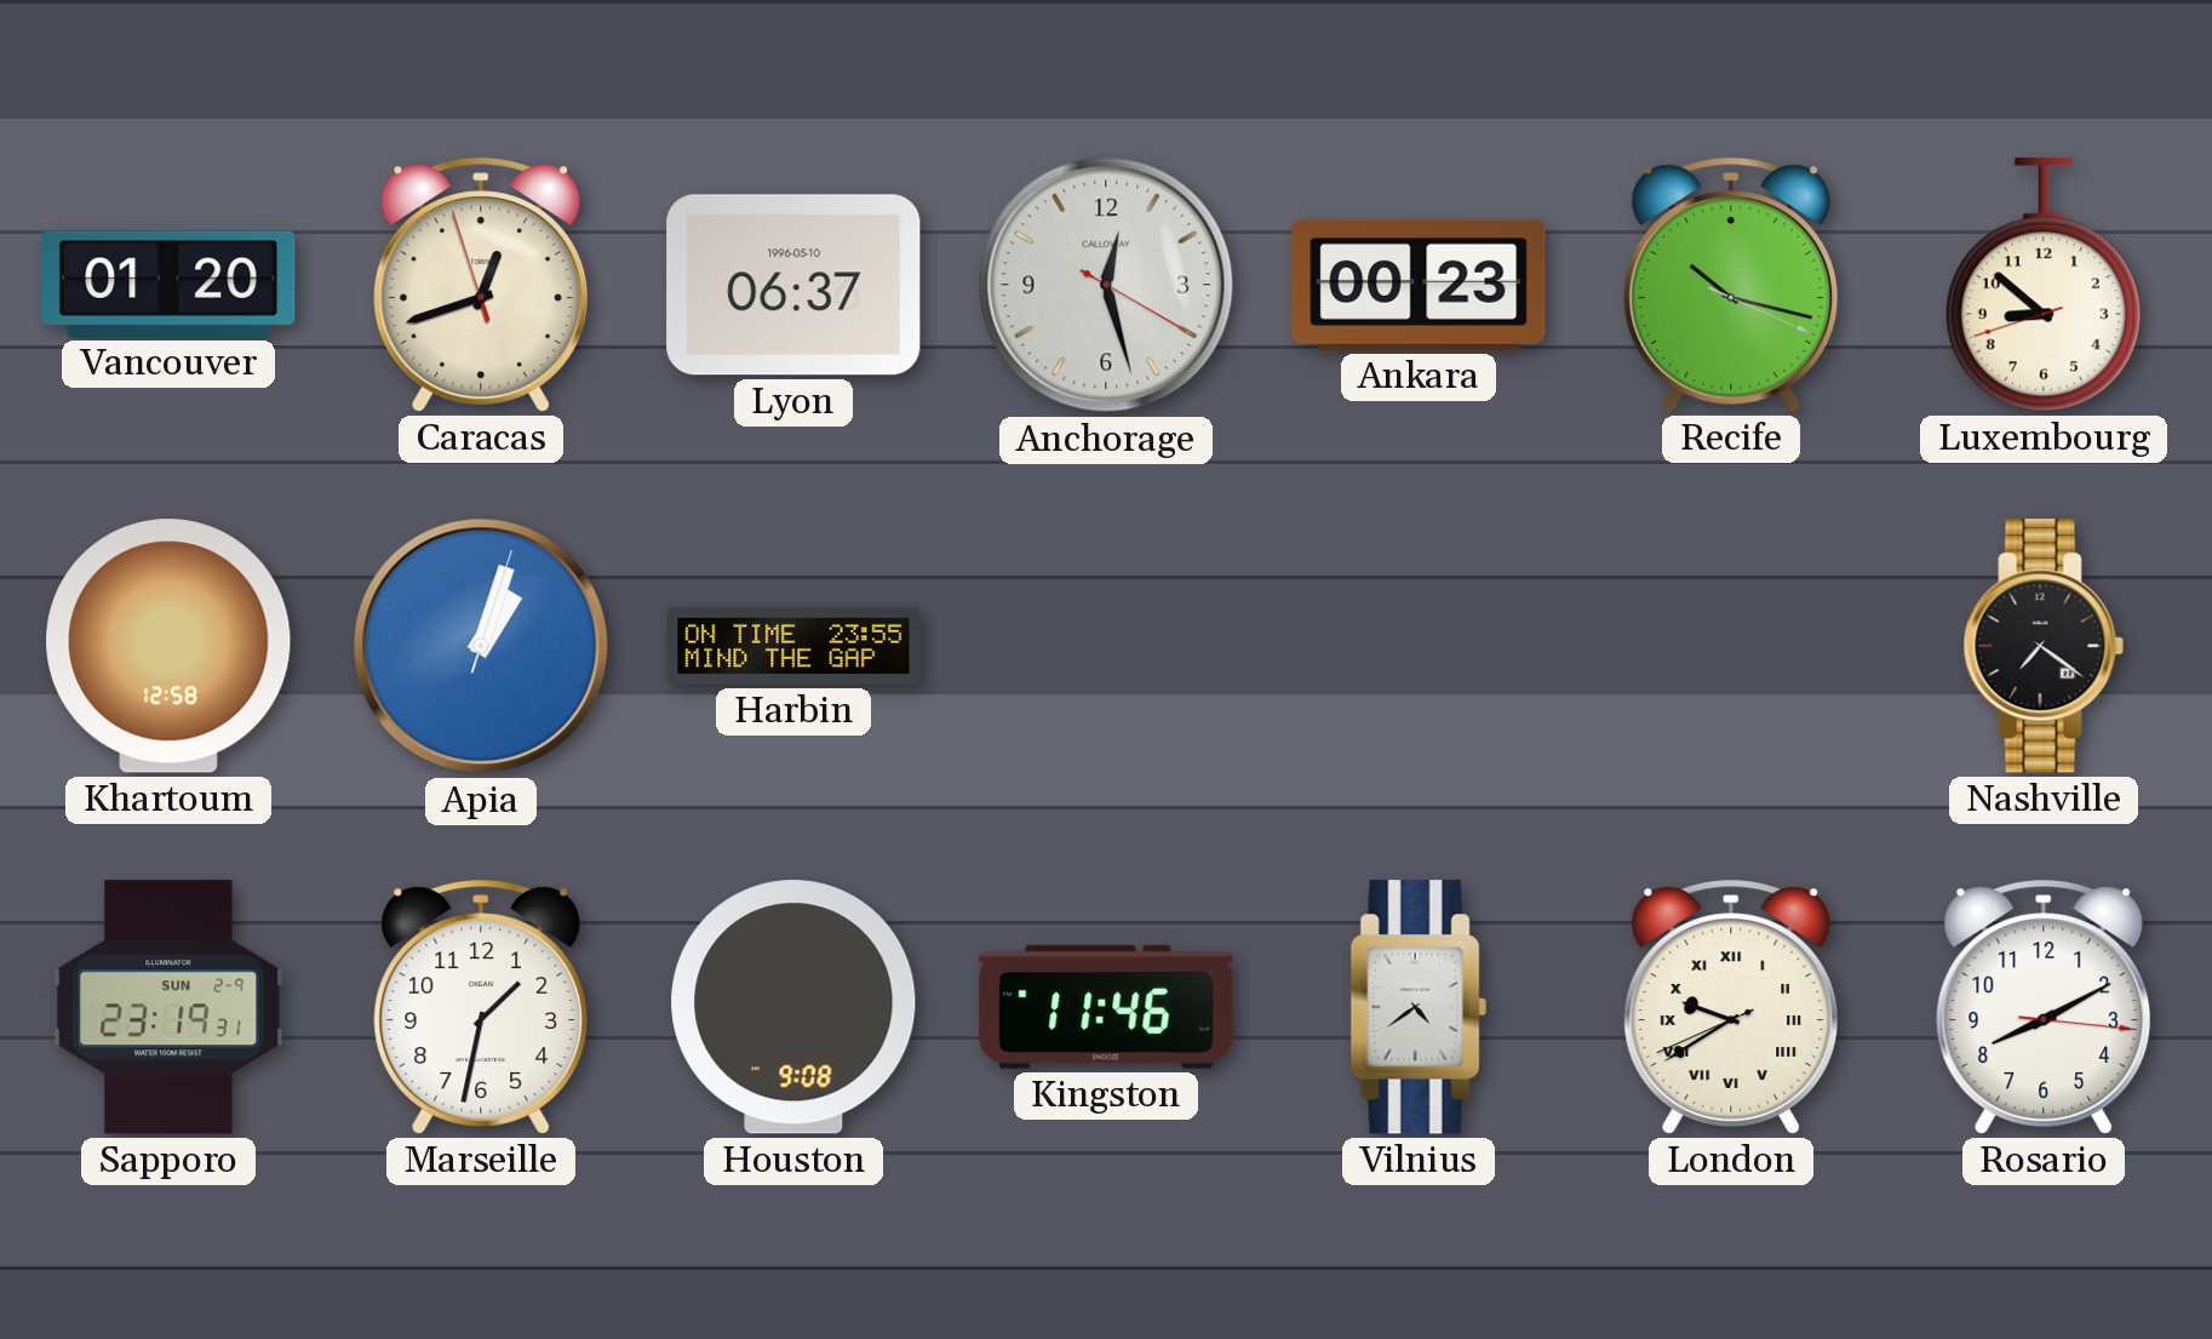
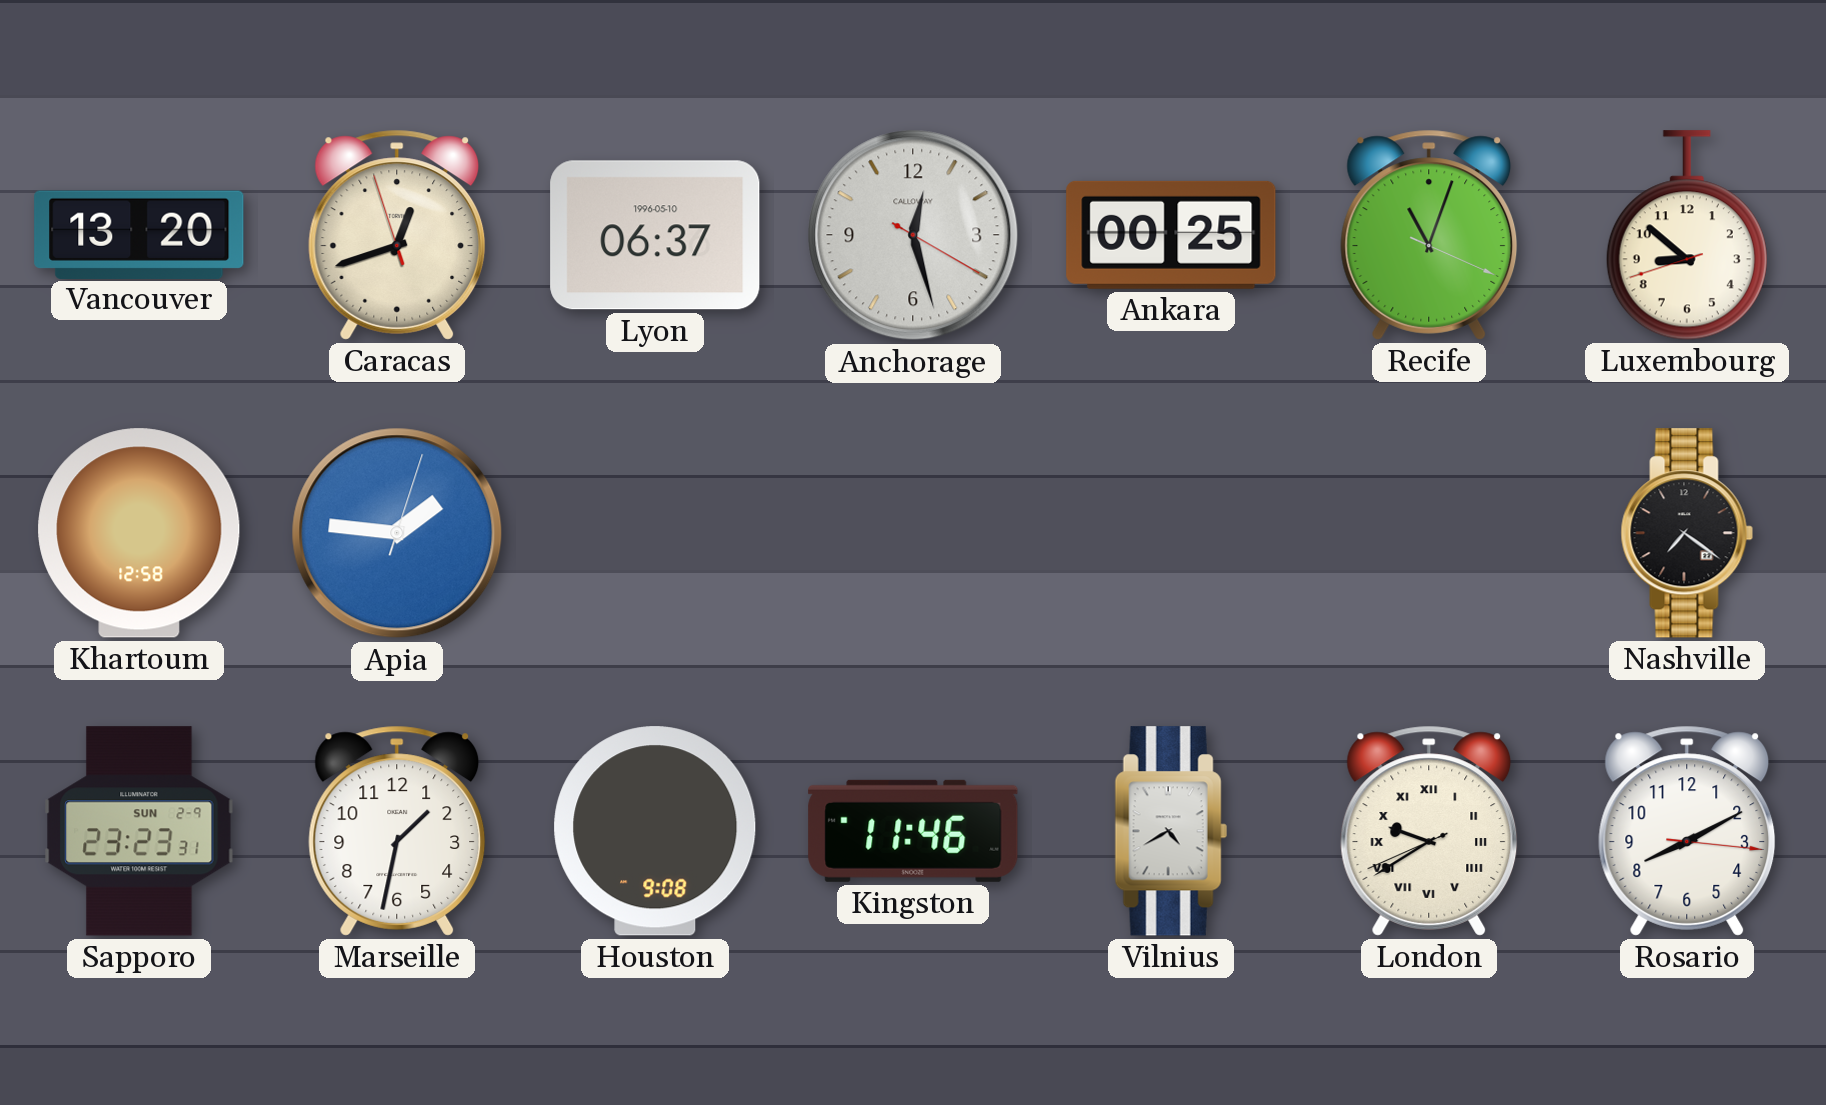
Vancouver: 01:20 -> 13:20 (139, 234)
Ankara: 00:23 -> 00:25 (1171, 235)
Recife: 10:17 -> 11:03 (1429, 235)
Apia: 1:03 -> 1:46 (397, 533)
Harbin: 23:55 -> none (793, 646)
Sapporo: 23:19 -> 23:23 (139, 831)
Vilnius: 4:39 -> 4:40 (1171, 831)
